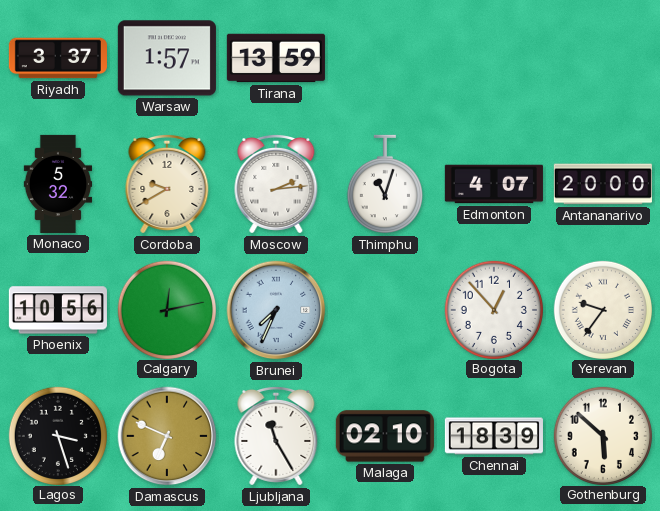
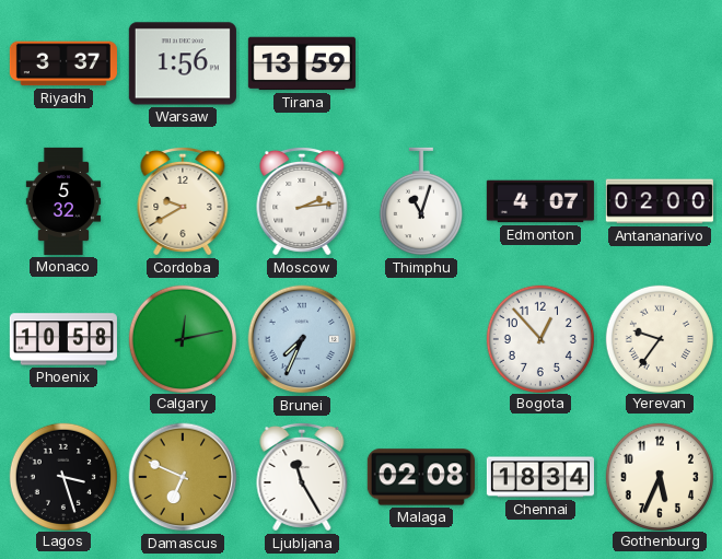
Warsaw: 1:57 -> 1:56 (183, 63)
Antananarivo: 20:00 -> 02:00 (660, 201)
Phoenix: 10:56 -> 10:58 (63, 339)
Malaga: 02:10 -> 02:08 (421, 477)
Chennai: 18:39 -> 18:34 (540, 477)
Gothenburg: 5:52 -> 5:34 (659, 476)
